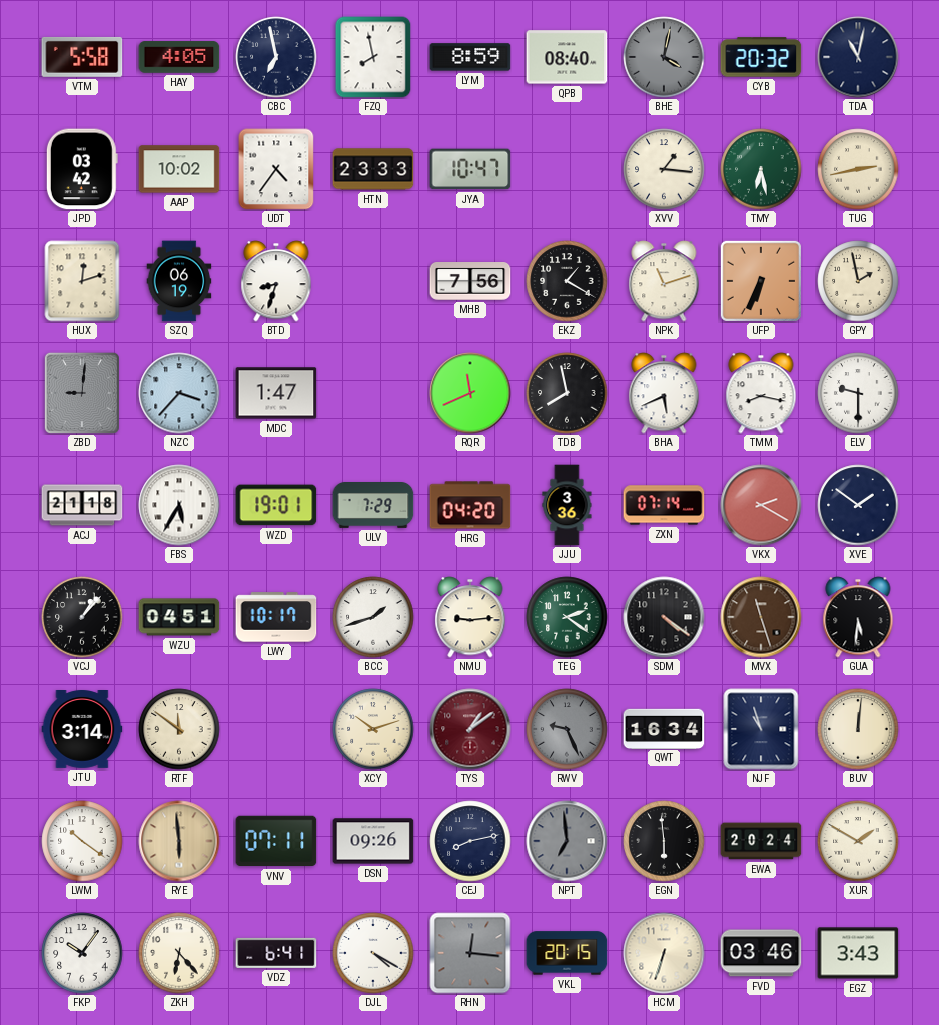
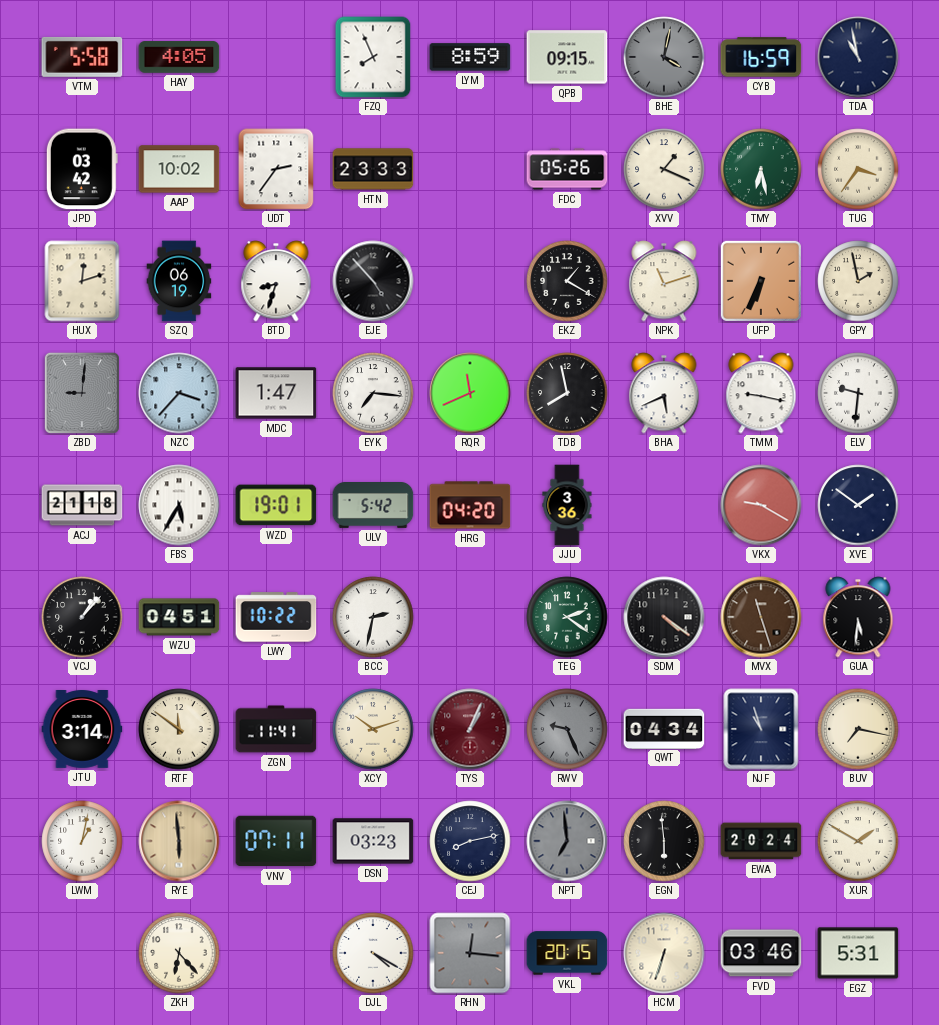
CBC: 6:58 -> none (276, 57)
FZQ: 7:58 -> 7:56 (373, 57)
QPB: 08:40 -> 09:15 (567, 57)
CYB: 20:32 -> 16:59 (761, 57)
TDA: 11:02 -> 10:58 (858, 57)
UDT: 4:36 -> 2:36 (276, 169)
JYA: 10:47 -> none (470, 169)
FDC: none -> 05:26 (567, 169)
XVV: 1:16 -> 1:19 (664, 169)
TUG: 2:43 -> 3:36 (858, 169)
EJE: none -> 4:53 (373, 281)
MHB: 7:56 -> none (470, 282)
EYK: none -> 7:16 (373, 393)
TMM: 8:17 -> 9:17 (761, 393)
ELV: 9:30 -> 9:31 (858, 393)
ULV: 7:29 -> 5:42 (373, 506)
ZXN: 07:14 -> none (664, 505)
VKX: 2:20 -> 9:20 (761, 505)
LWY: 10:17 -> 10:22 (276, 617)
BCC: 1:42 -> 2:32 (373, 617)
NMU: 9:14 -> none (470, 617)
ZGN: none -> 11:41 (276, 729)
TYS: 1:09 -> 1:04 (470, 729)
QWT: 16:34 -> 04:34 (664, 728)
BUV: 12:01 -> 7:17 (858, 729)
LWM: 10:21 -> 1:02 (82, 841)
DSN: 09:26 -> 03:23 (373, 841)
FKP: 10:06 -> none (82, 953)
VDZ: 6:41 -> none (276, 953)
EGZ: 3:43 -> 5:31 (858, 953)
